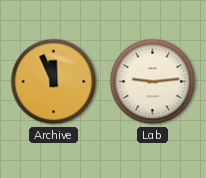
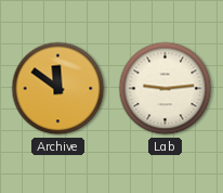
Archive: 11:56 -> 11:51 (58, 89)
